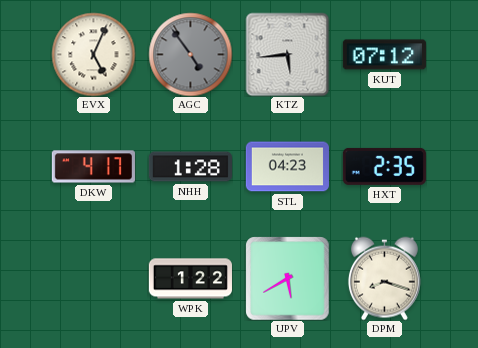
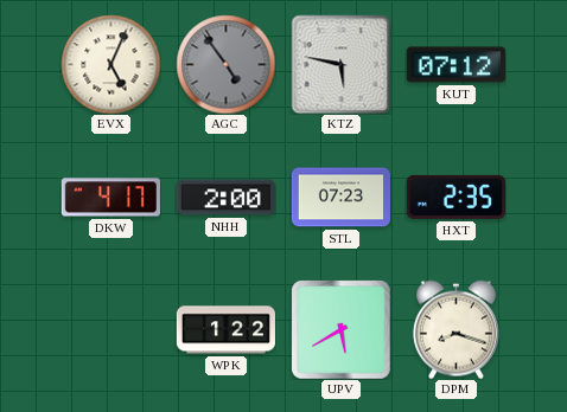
KTZ: 5:44 -> 5:47 (340, 64)
NHH: 1:28 -> 2:00 (225, 198)
STL: 04:23 -> 07:23 (340, 198)
